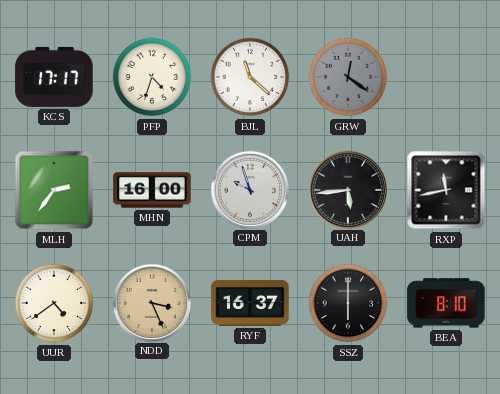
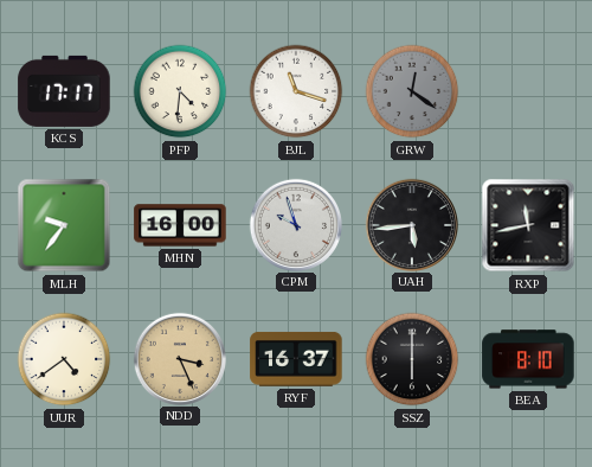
PFP: 4:33 -> 4:31 (180, 91)
BJL: 11:22 -> 11:18 (296, 91)
MLH: 2:36 -> 9:36 (64, 225)
